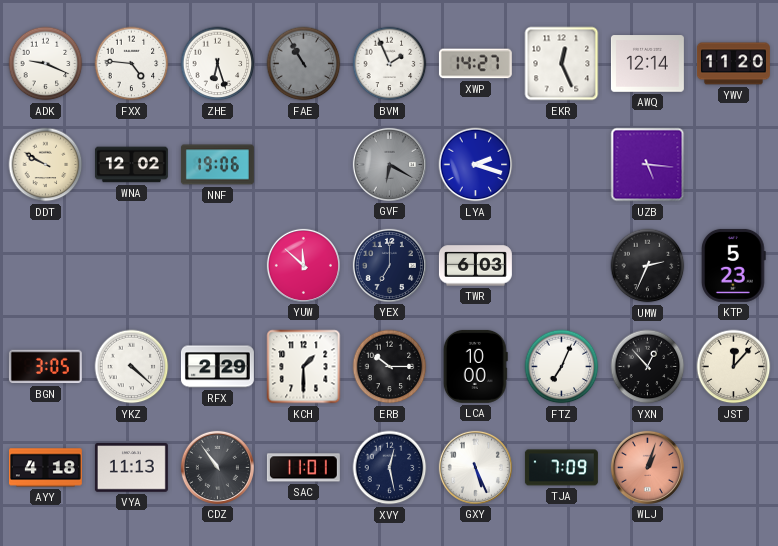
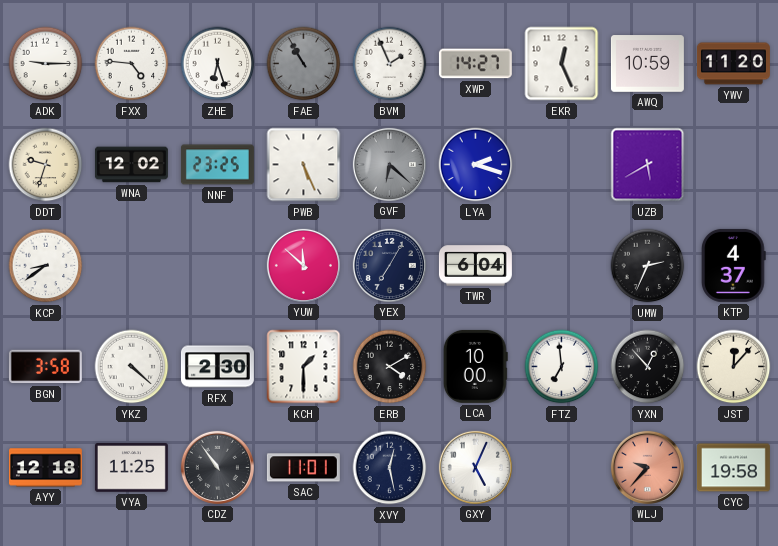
ADK: 9:19 -> 9:15 (46, 64)
AWQ: 12:14 -> 10:59 (647, 64)
DDT: 9:50 -> 9:33 (46, 165)
NNF: 19:06 -> 23:25 (217, 165)
PWB: none -> 5:26 (304, 165)
GVF: 6:20 -> 6:22 (389, 164)
UZB: 5:16 -> 5:40 (648, 165)
KCP: none -> 8:39 (46, 266)
YEX: 7:00 -> 7:05 (389, 265)
TWR: 6:03 -> 6:04 (475, 266)
KTP: 5:23 -> 4:37 (734, 265)
BGN: 3:05 -> 3:58 (45, 367)
RFX: 2:29 -> 2:30 (217, 367)
ERB: 10:15 -> 4:10 (390, 367)
FTZ: 7:04 -> 6:59 (562, 367)
AYY: 4:18 -> 12:18 (45, 468)
VYA: 11:13 -> 11:25 (131, 468)
GXY: 5:26 -> 5:04 (475, 467)
TJA: 7:09 -> none (561, 468)
WLJ: 1:03 -> 9:37 (647, 467)
CYC: none -> 19:58 (733, 468)
